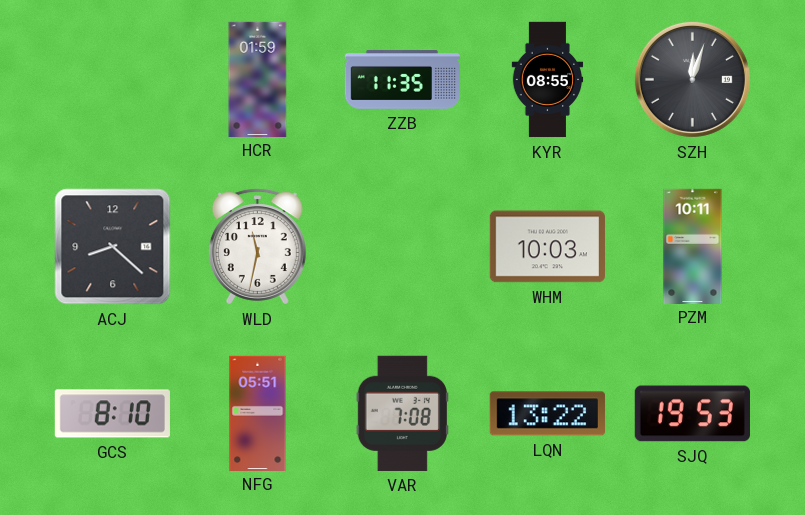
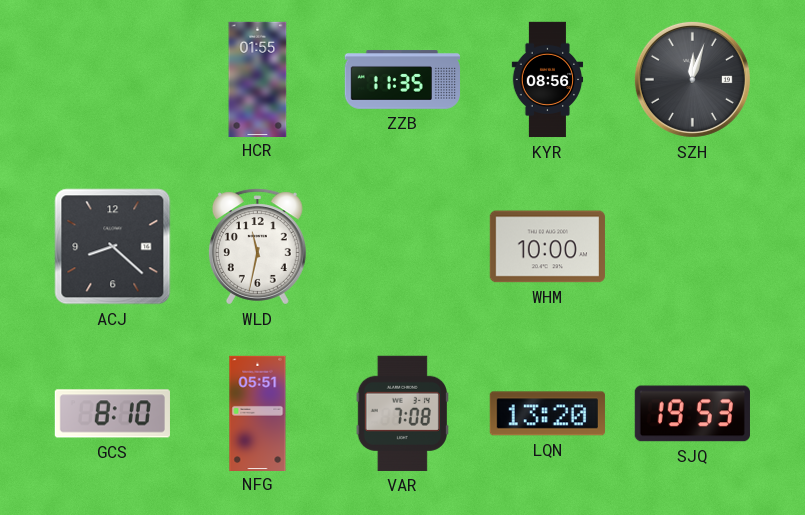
HCR: 01:59 -> 01:55 (258, 79)
KYR: 08:55 -> 08:56 (548, 80)
WHM: 10:03 -> 10:00 (547, 247)
PZM: 10:11 -> none (693, 246)
LQN: 13:22 -> 13:20 (547, 414)
